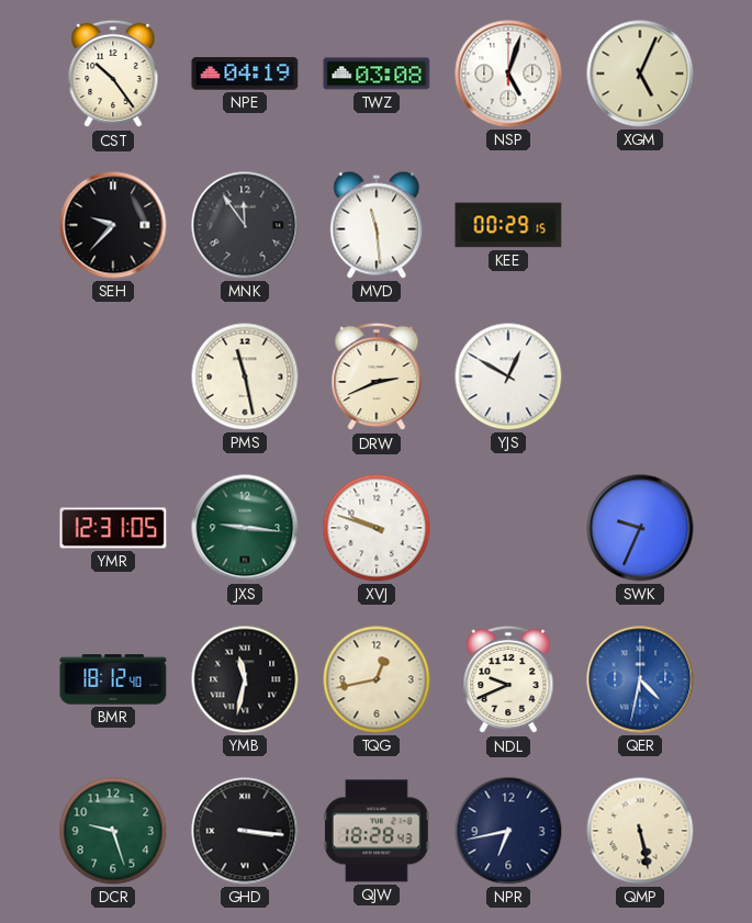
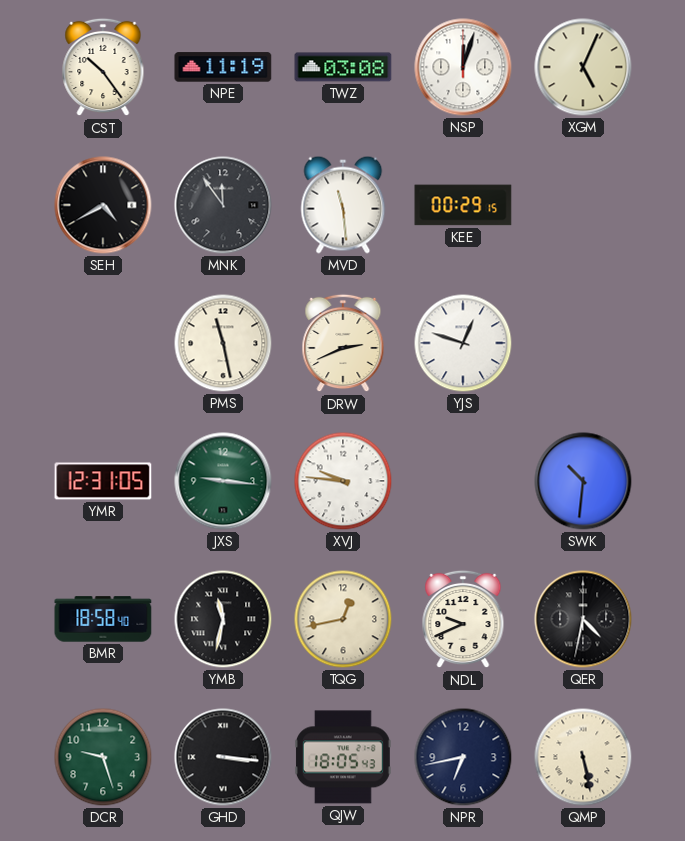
NPE: 04:19 -> 11:19 (223, 67)
NSP: 5:03 -> 12:03 (463, 67)
SEH: 9:37 -> 4:40 (103, 205)
YJS: 12:50 -> 12:48 (463, 343)
XVJ: 9:48 -> 9:46 (343, 481)
SWK: 9:34 -> 10:31 (583, 481)
BMR: 18:12 -> 18:58 (103, 619)
QER dial: blue -> black (583, 619)
QJW: 18:28 -> 18:05 (344, 757)
